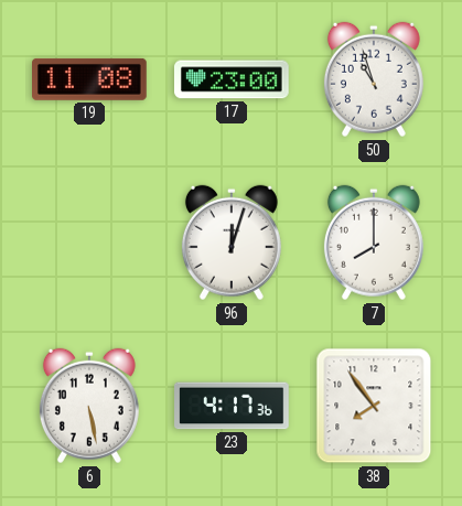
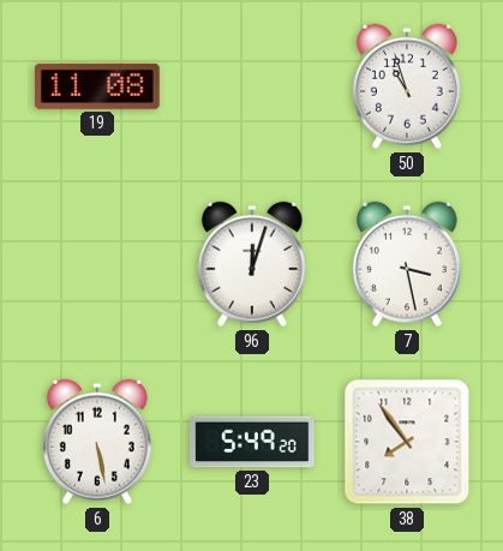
17: 23:00 -> none (233, 79)
7: 8:00 -> 3:28 (407, 264)
23: 4:17 -> 5:49 (252, 442)
